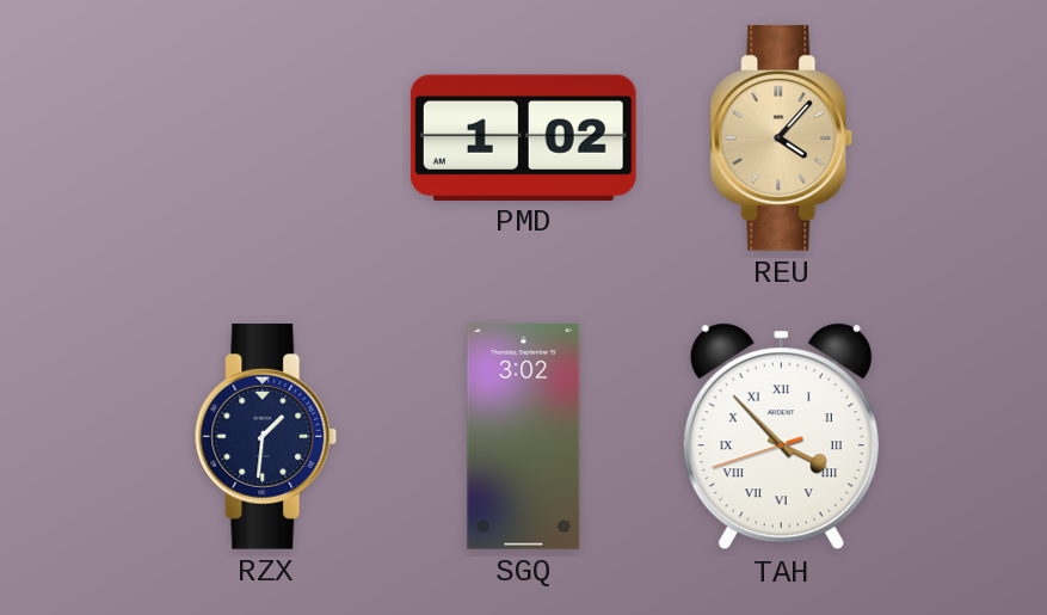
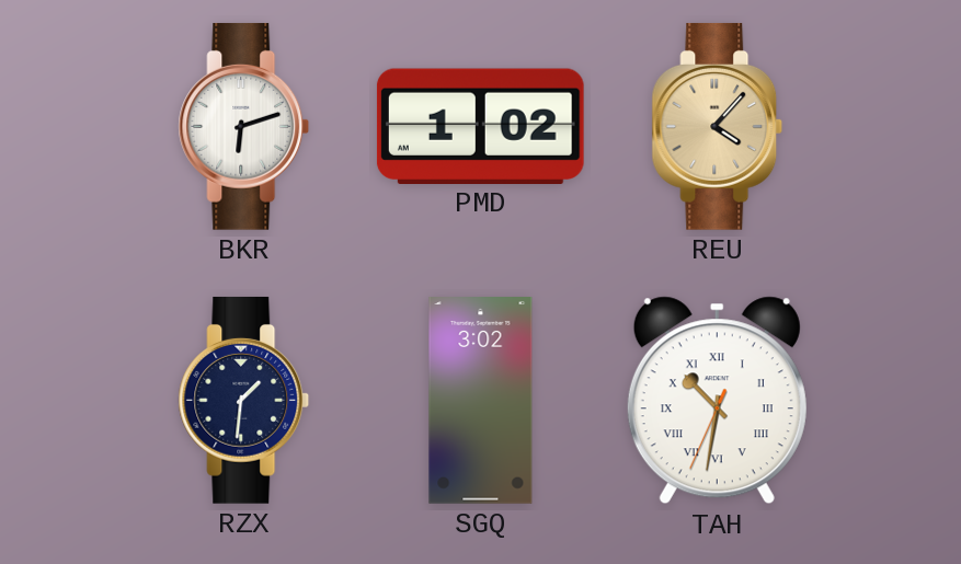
BKR: none -> 6:12 (244, 126)
TAH: 3:52 -> 10:31 (717, 401)
